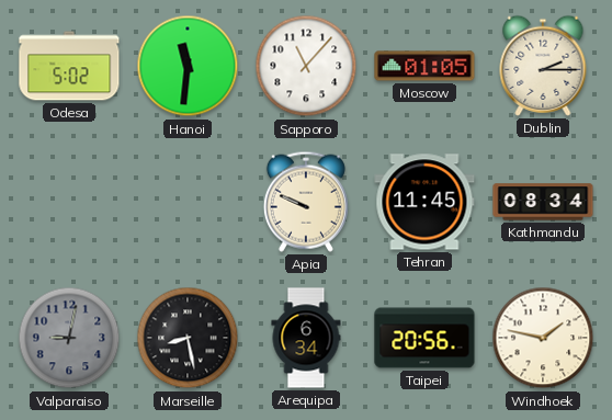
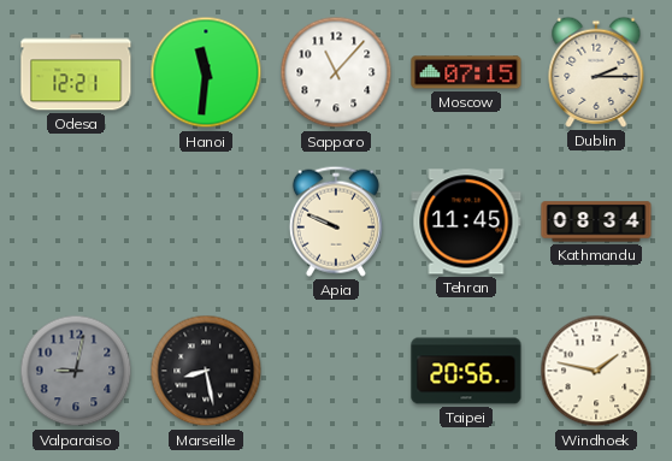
Odesa: 5:02 -> 12:21 (76, 72)
Moscow: 01:05 -> 07:15 (466, 72)
Arequipa: 6:34 -> none (306, 338)
